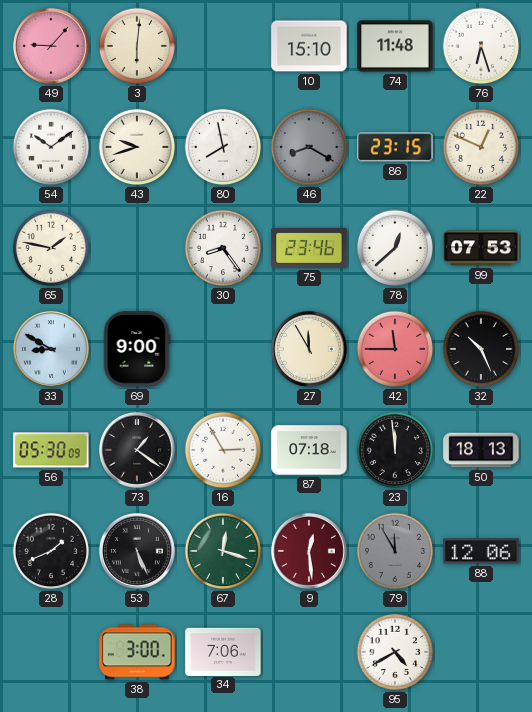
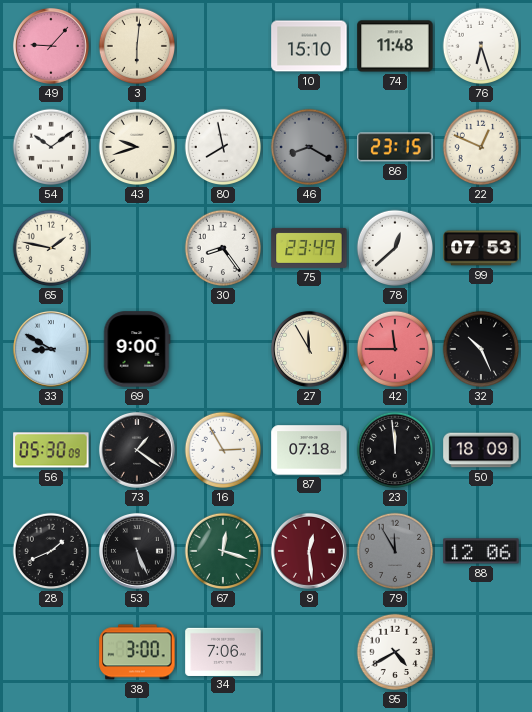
75: 23:46 -> 23:49 (309, 248)
50: 18:13 -> 18:09 (481, 450)
